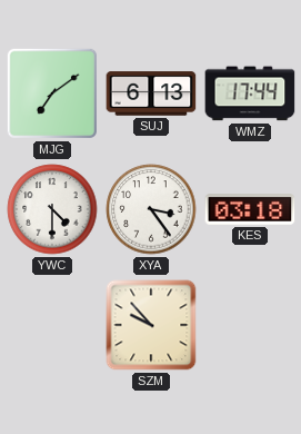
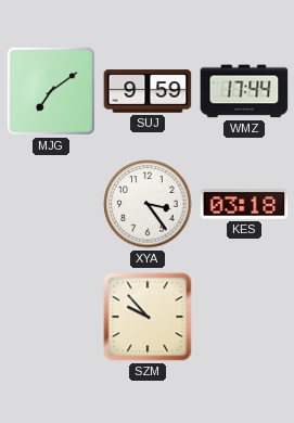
SUJ: 6:13 -> 9:59 (148, 91)
YWC: 4:30 -> none (52, 209)
